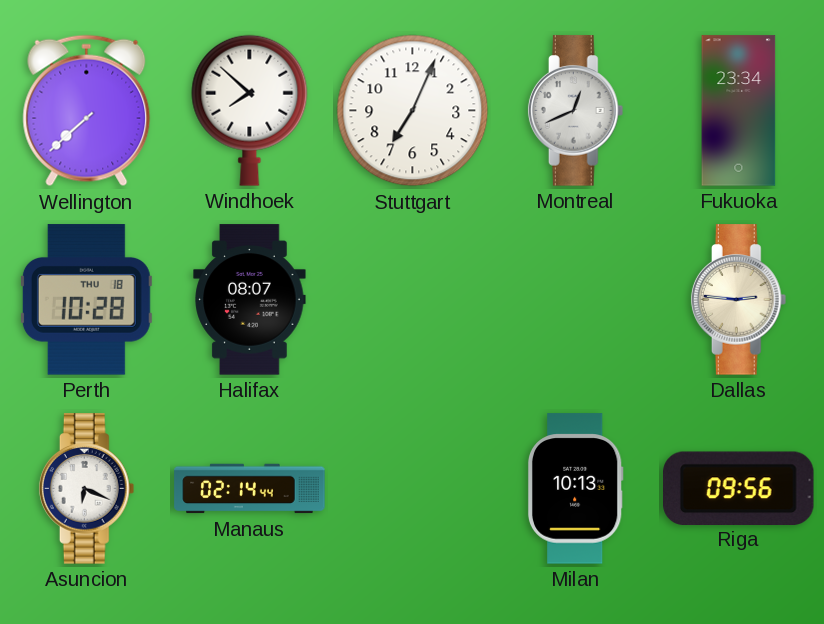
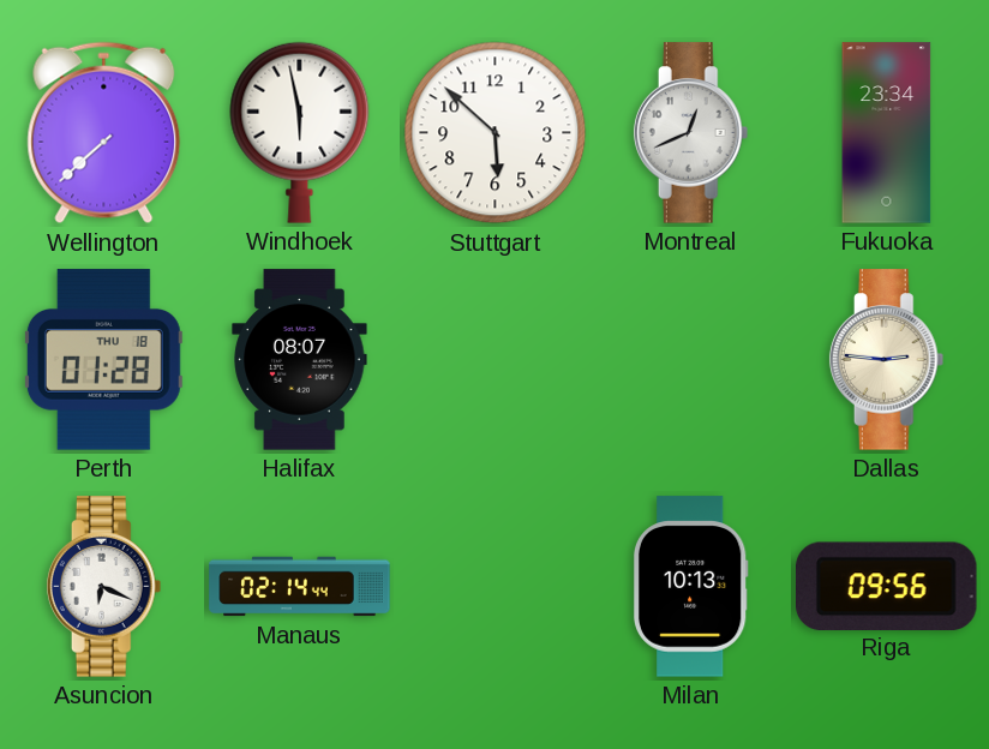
Windhoek: 7:52 -> 5:58 (300, 132)
Stuttgart: 7:04 -> 5:52 (496, 133)
Perth: 10:28 -> 01:28 (103, 360)
